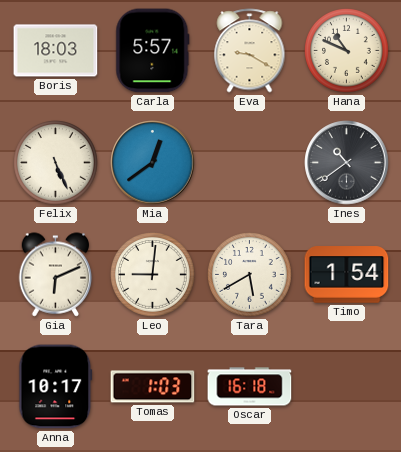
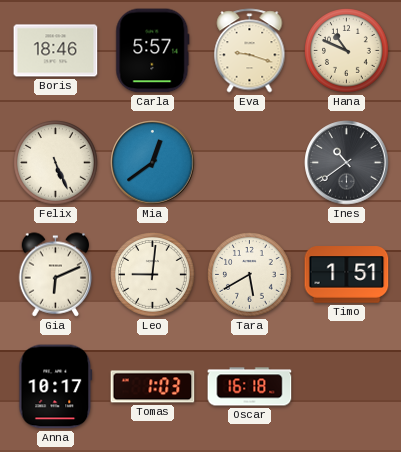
Boris: 18:03 -> 18:46 (56, 51)
Eva: 9:20 -> 9:18 (250, 51)
Timo: 1:54 -> 1:51 (347, 275)
